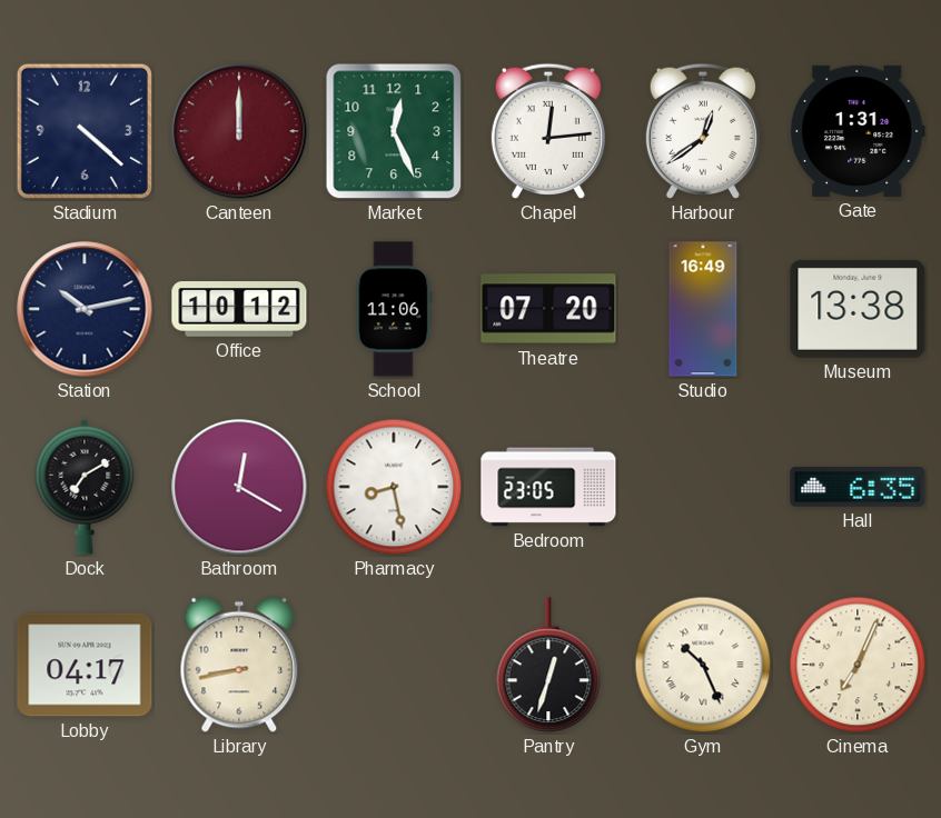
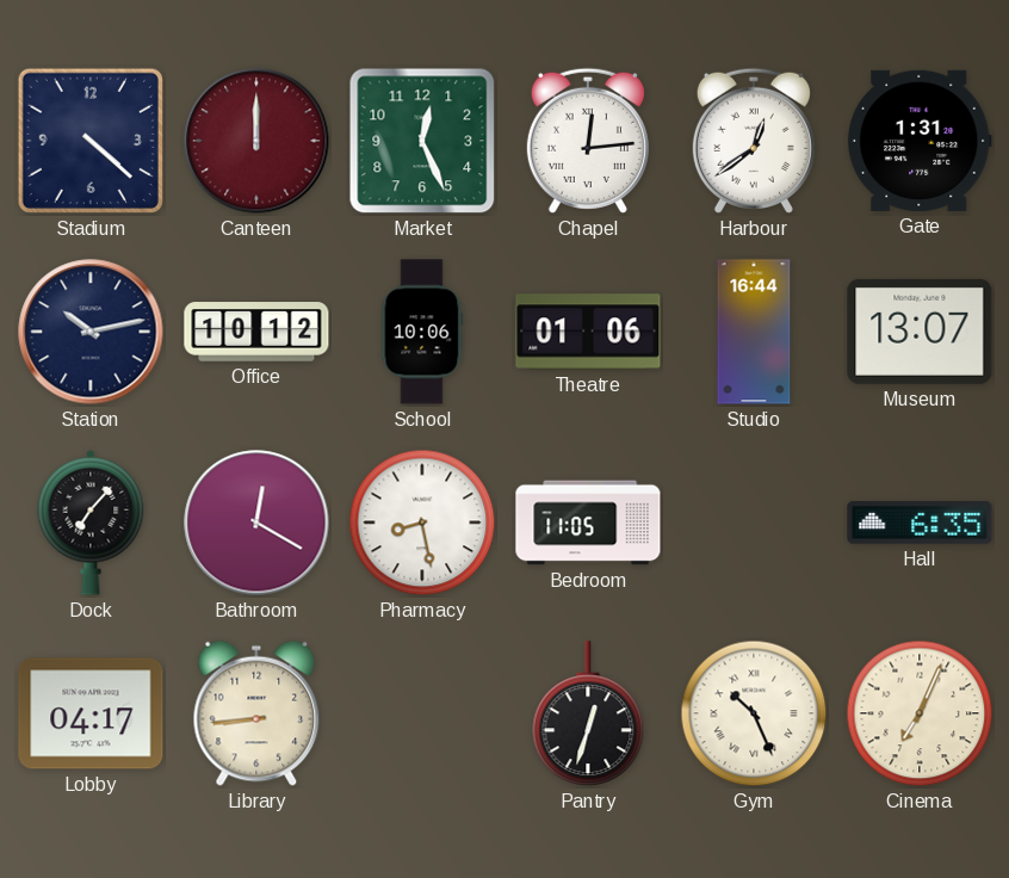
School: 11:06 -> 10:06 (422, 332)
Theatre: 07:20 -> 01:06 (588, 332)
Studio: 16:49 -> 16:44 (754, 332)
Museum: 13:38 -> 13:07 (920, 332)
Dock: 7:10 -> 7:07 (91, 523)
Bedroom: 23:05 -> 11:05 (588, 523)
Library: 8:43 -> 8:44 (256, 713)
